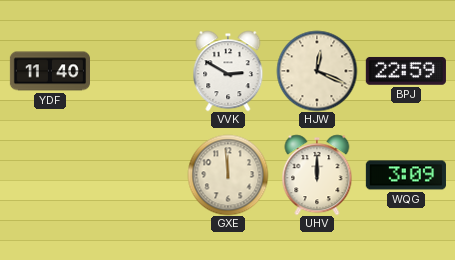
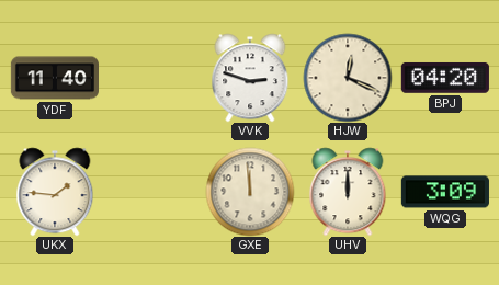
VVK: 2:50 -> 2:48 (250, 78)
BPJ: 22:59 -> 04:20 (445, 78)
UKX: none -> 1:46 (55, 192)
